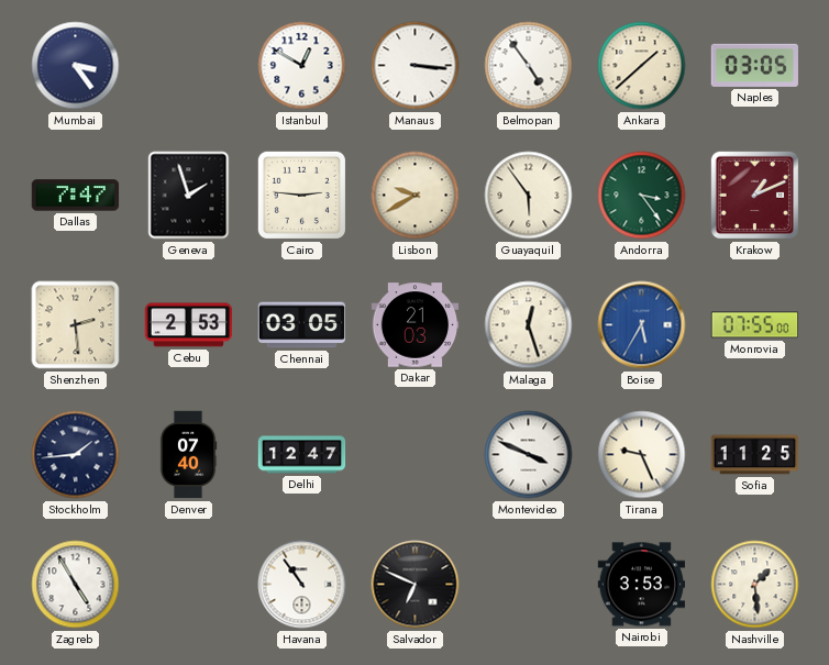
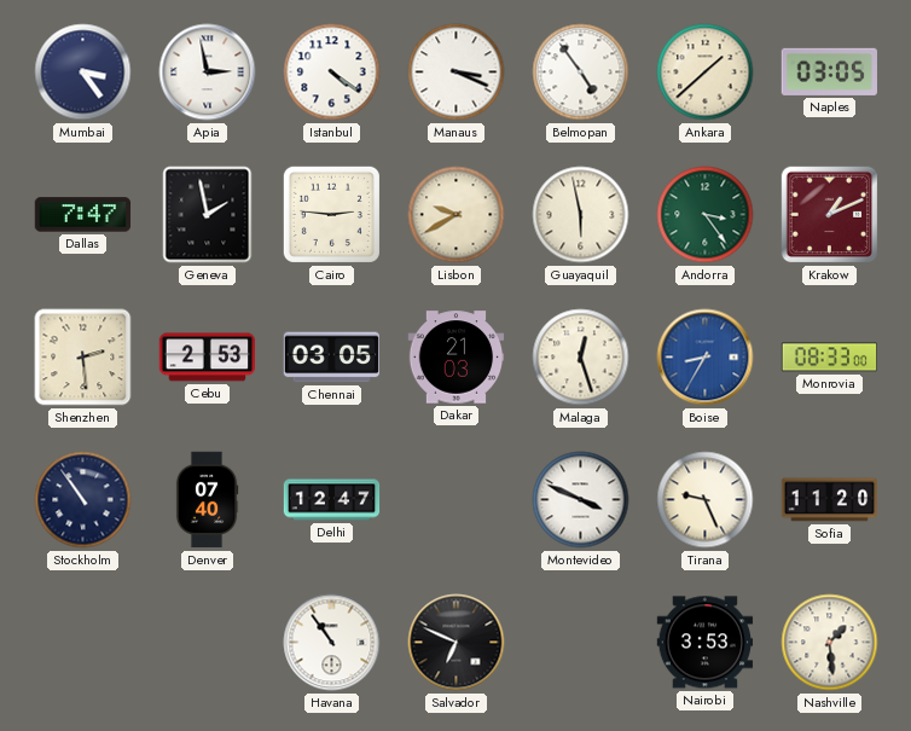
Apia: none -> 2:58 (208, 72)
Istanbul: 12:50 -> 4:21 (332, 72)
Manaus: 3:16 -> 3:19 (457, 72)
Geneva: 1:57 -> 1:58 (208, 215)
Guayaquil: 5:54 -> 5:58 (581, 215)
Boise: 5:35 -> 8:35 (706, 358)
Monrovia: 07:55 -> 08:33 (830, 358)
Stockholm: 1:44 -> 10:54 (83, 500)
Sofia: 11:25 -> 11:20 (830, 500)
Zagreb: 4:55 -> none (76, 585)
